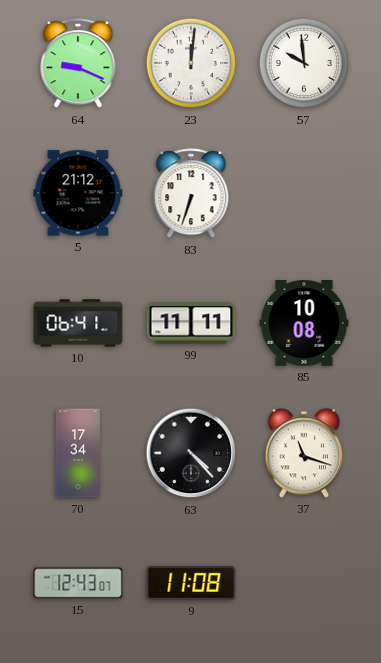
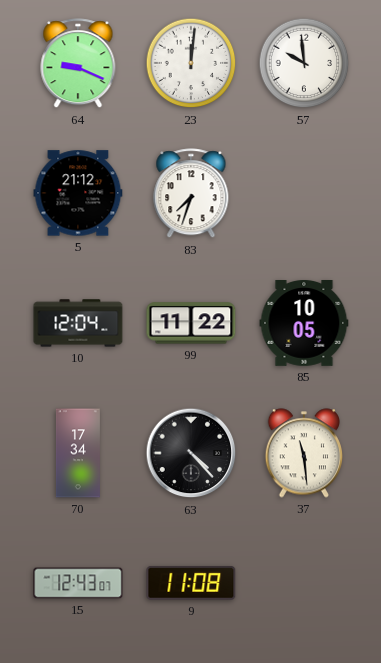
83: 6:33 -> 7:33 (191, 194)
10: 06:41 -> 12:04 (78, 323)
99: 11:11 -> 11:22 (191, 323)
85: 10:08 -> 10:05 (304, 324)
37: 11:18 -> 11:29 (303, 453)
